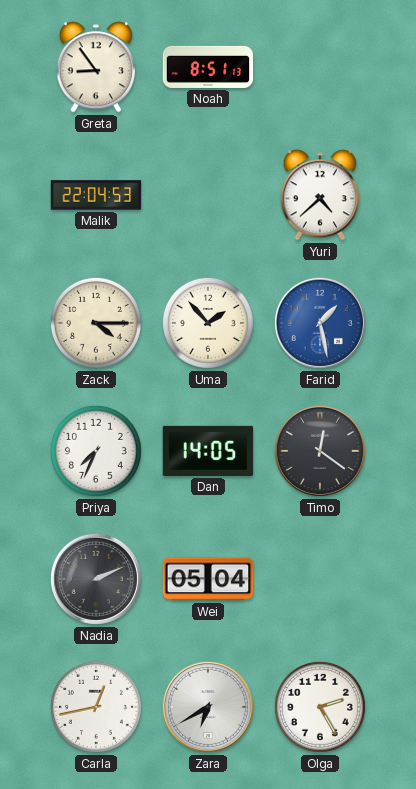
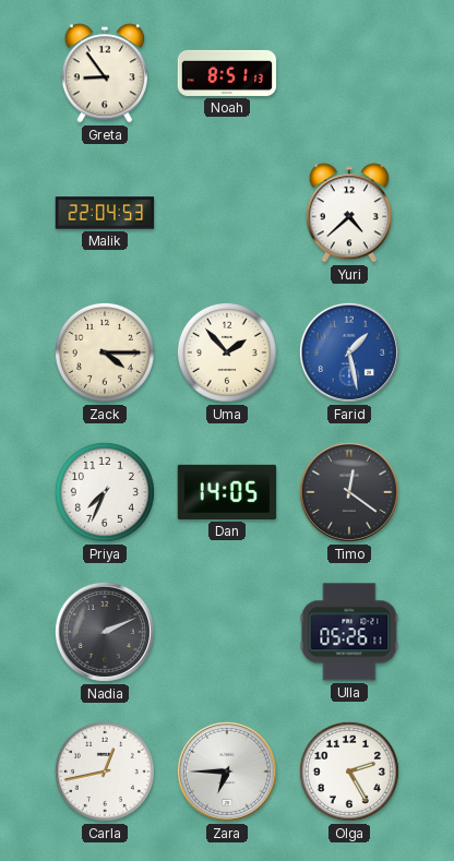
Wei: 05:04 -> none (208, 579)
Ulla: none -> 05:26 (349, 632)
Zara: 6:40 -> 6:45 (227, 772)
